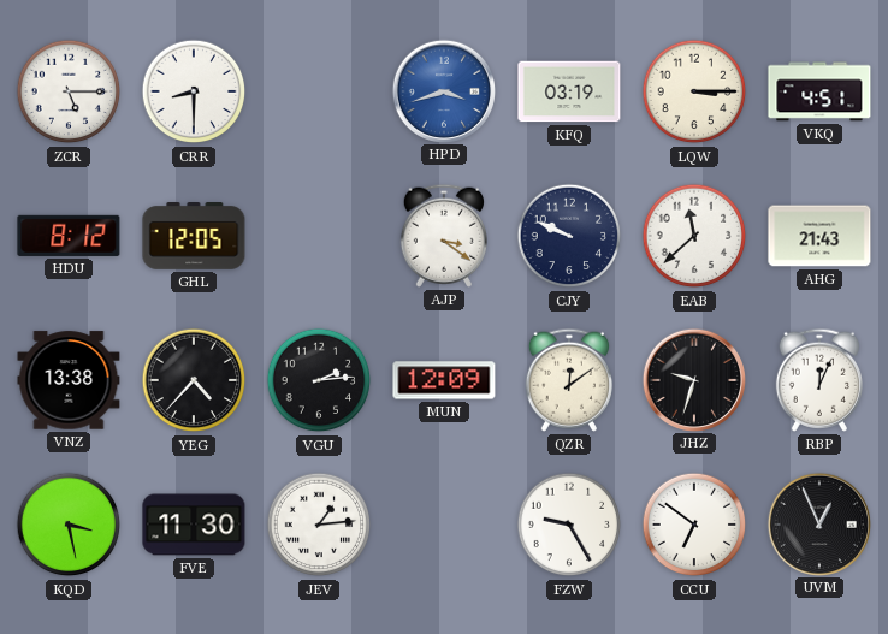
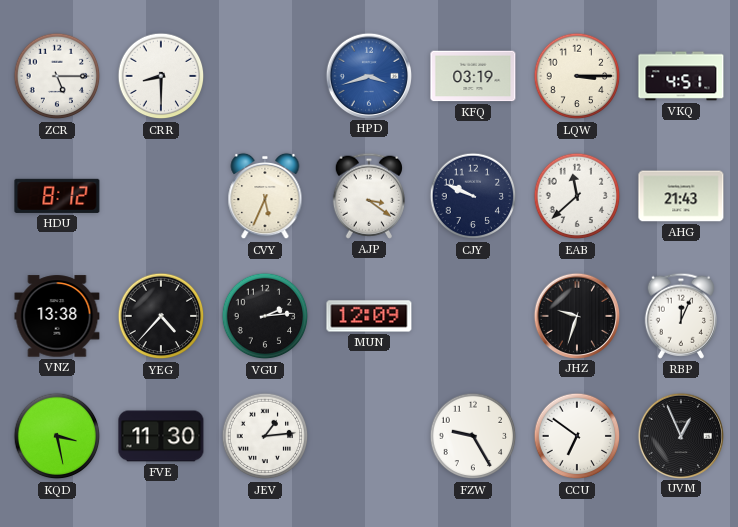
GHL: 12:05 -> none (194, 237)
CVY: none -> 5:34 (265, 196)
QZR: 12:09 -> none (569, 380)
